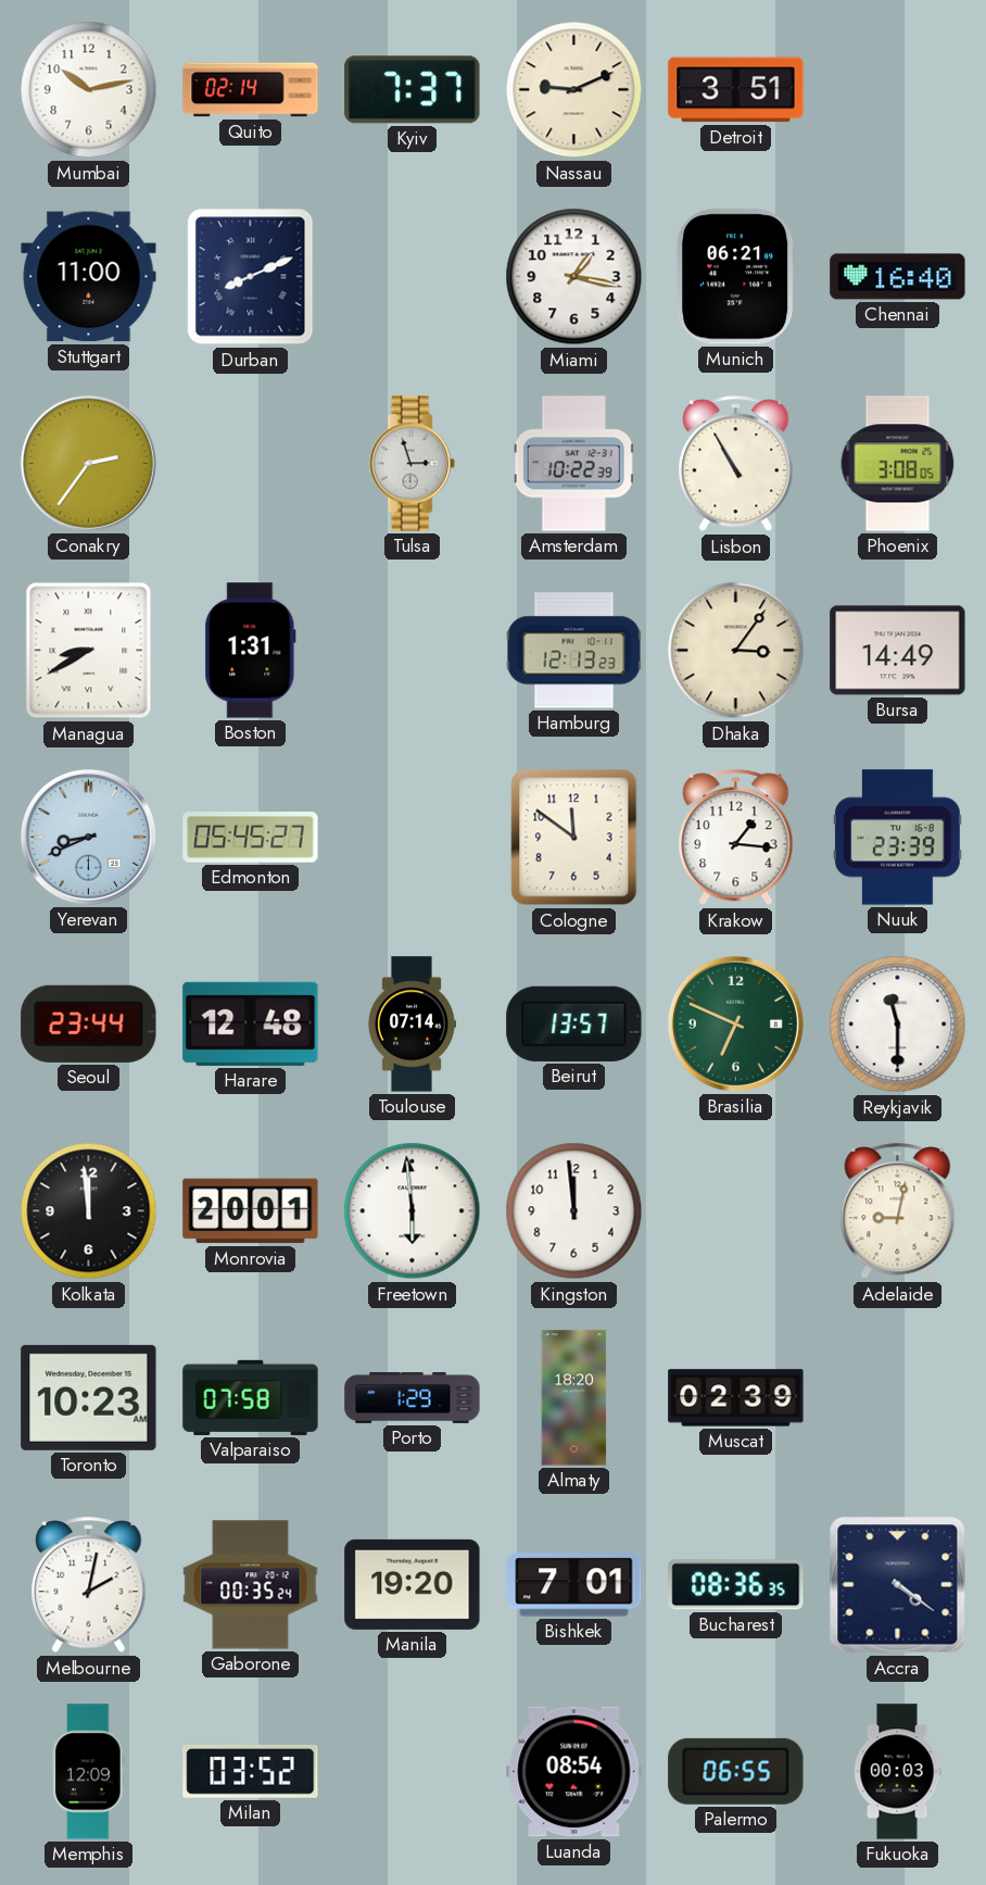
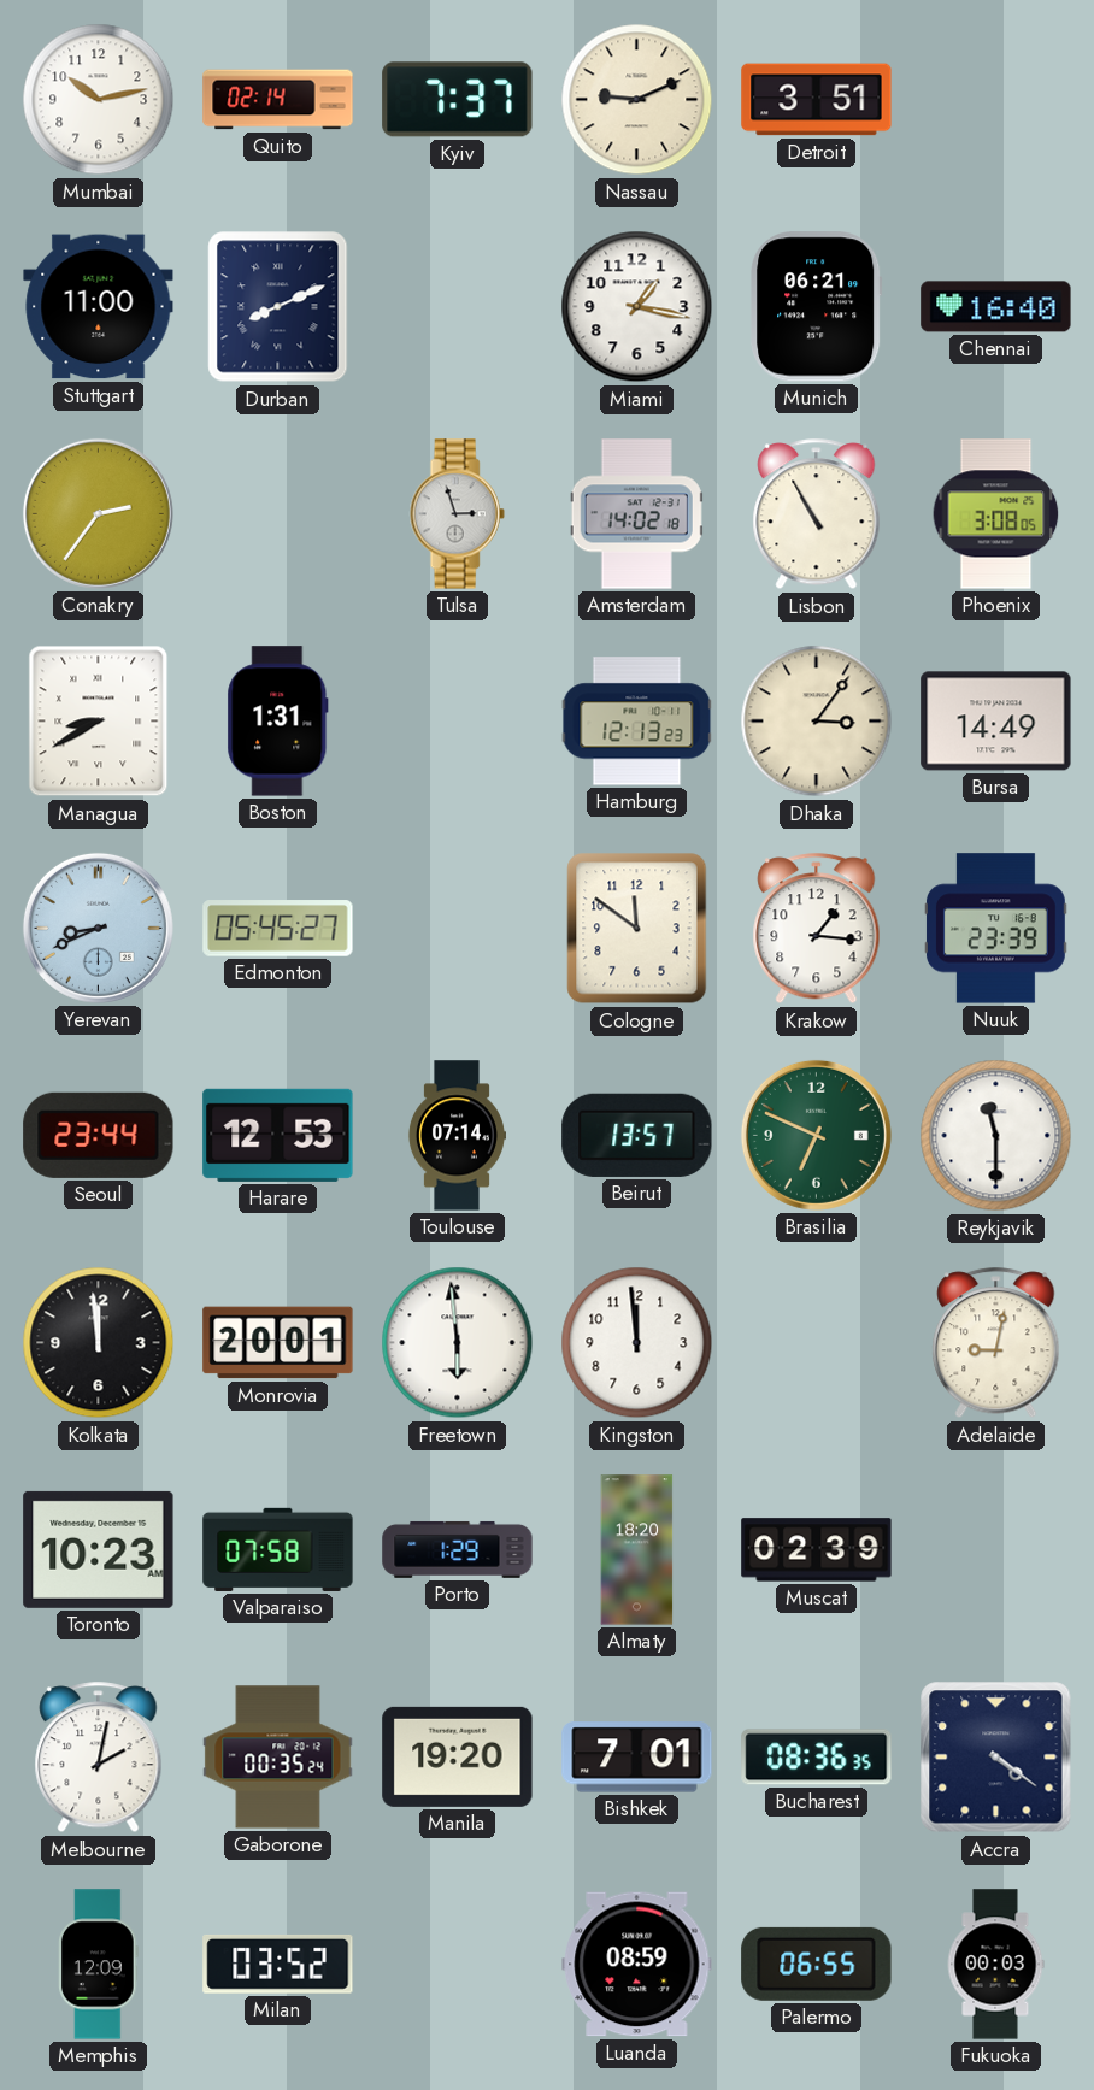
Amsterdam: 10:22 -> 14:02 (636, 514)
Harare: 12:48 -> 12:53 (278, 1135)
Luanda: 08:54 -> 08:59 (637, 1965)
